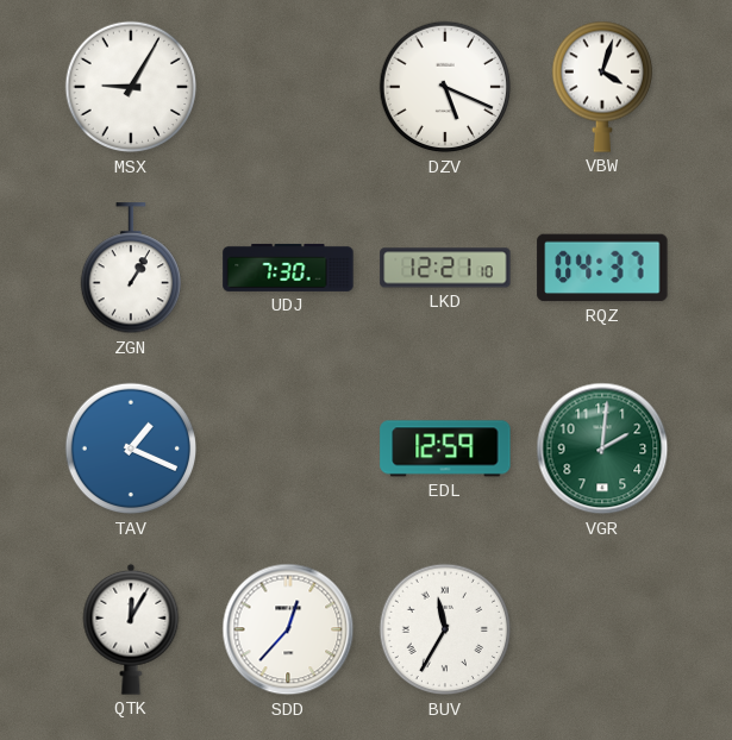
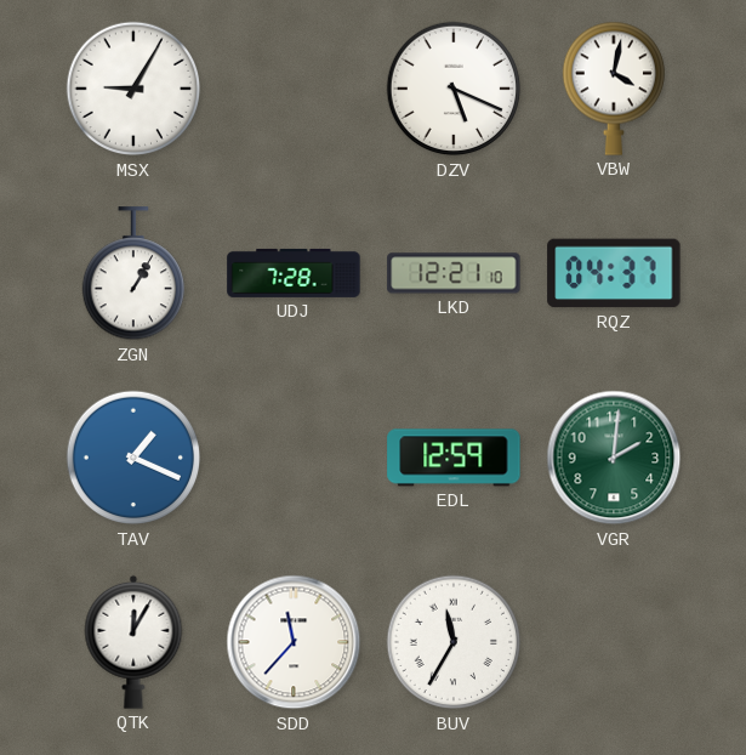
VBW: 4:03 -> 4:02 (613, 89)
UDJ: 7:30 -> 7:28 (294, 273)
SDD: 12:37 -> 11:37 (294, 642)
